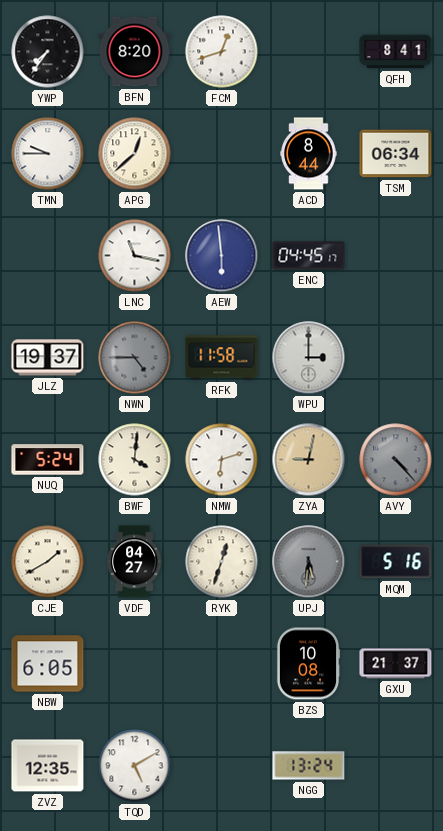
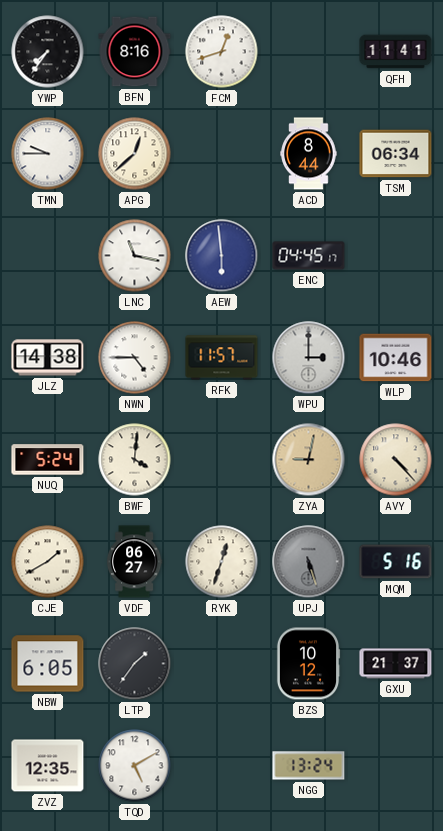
BFN: 8:20 -> 8:16 (135, 52)
QFH: 8:41 -> 11:41 (396, 52)
JLZ: 19:37 -> 14:38 (48, 358)
NWN dial: grey -> white (135, 358)
RFK: 11:58 -> 11:57 (222, 358)
WLP: none -> 10:46 (396, 358)
NMW: 6:12 -> none (222, 460)
AVY dial: grey -> cream (396, 460)
VDF: 04:27 -> 06:27 (134, 562)
UPJ: 5:31 -> 5:27 (309, 562)
LTP: none -> 1:36 (135, 664)
BZS: 10:08 -> 10:12 (308, 664)
